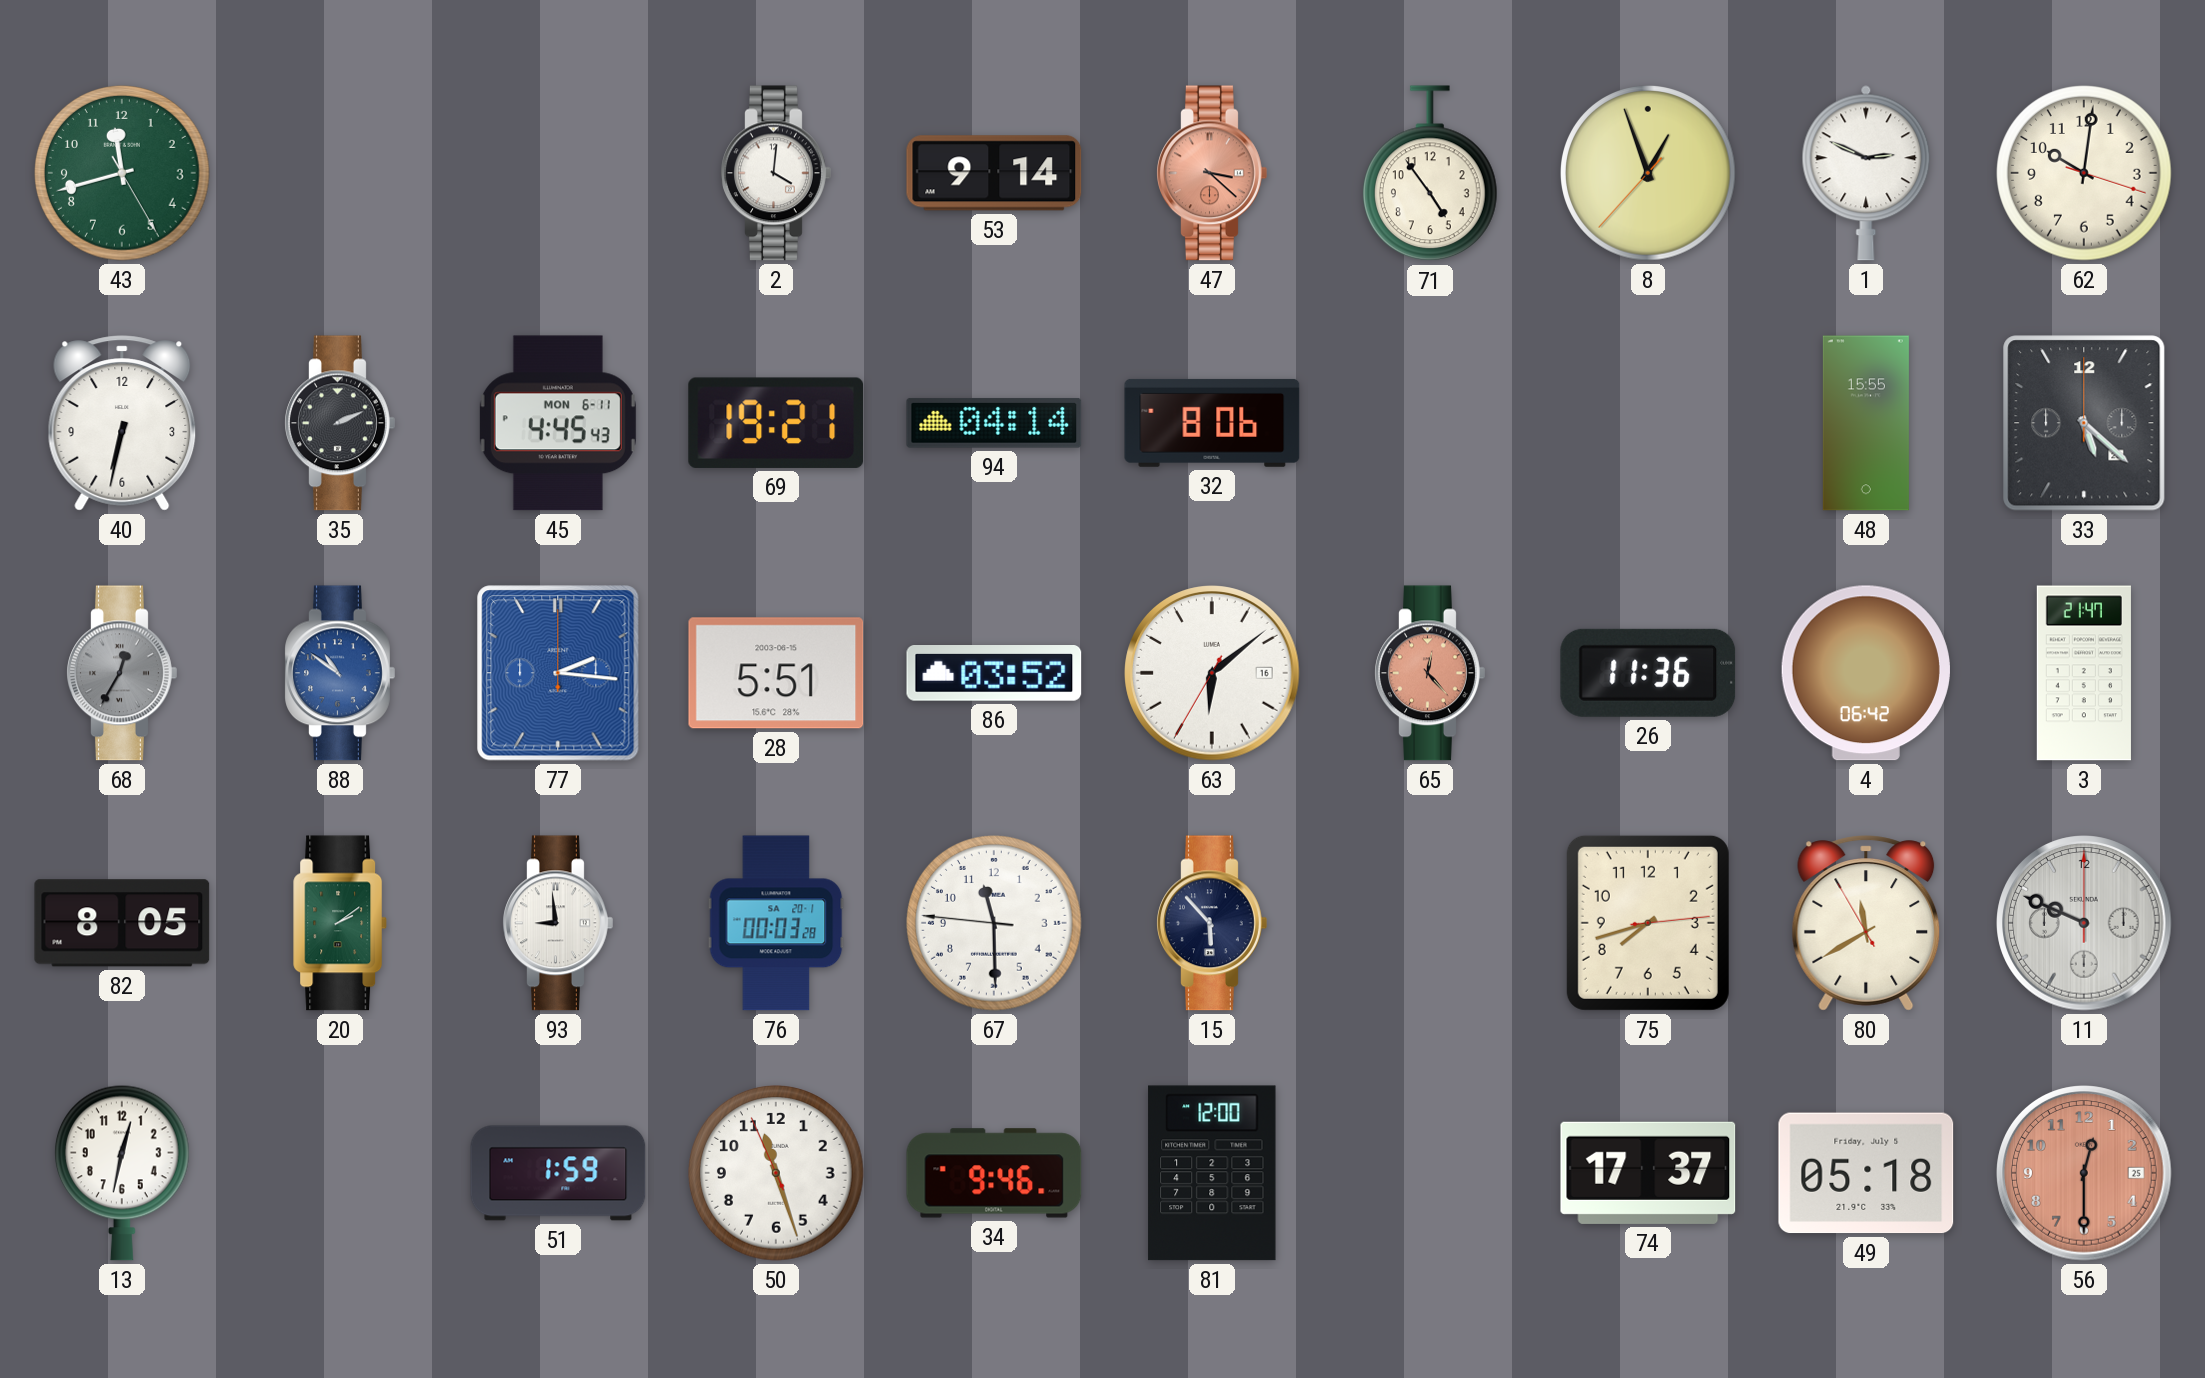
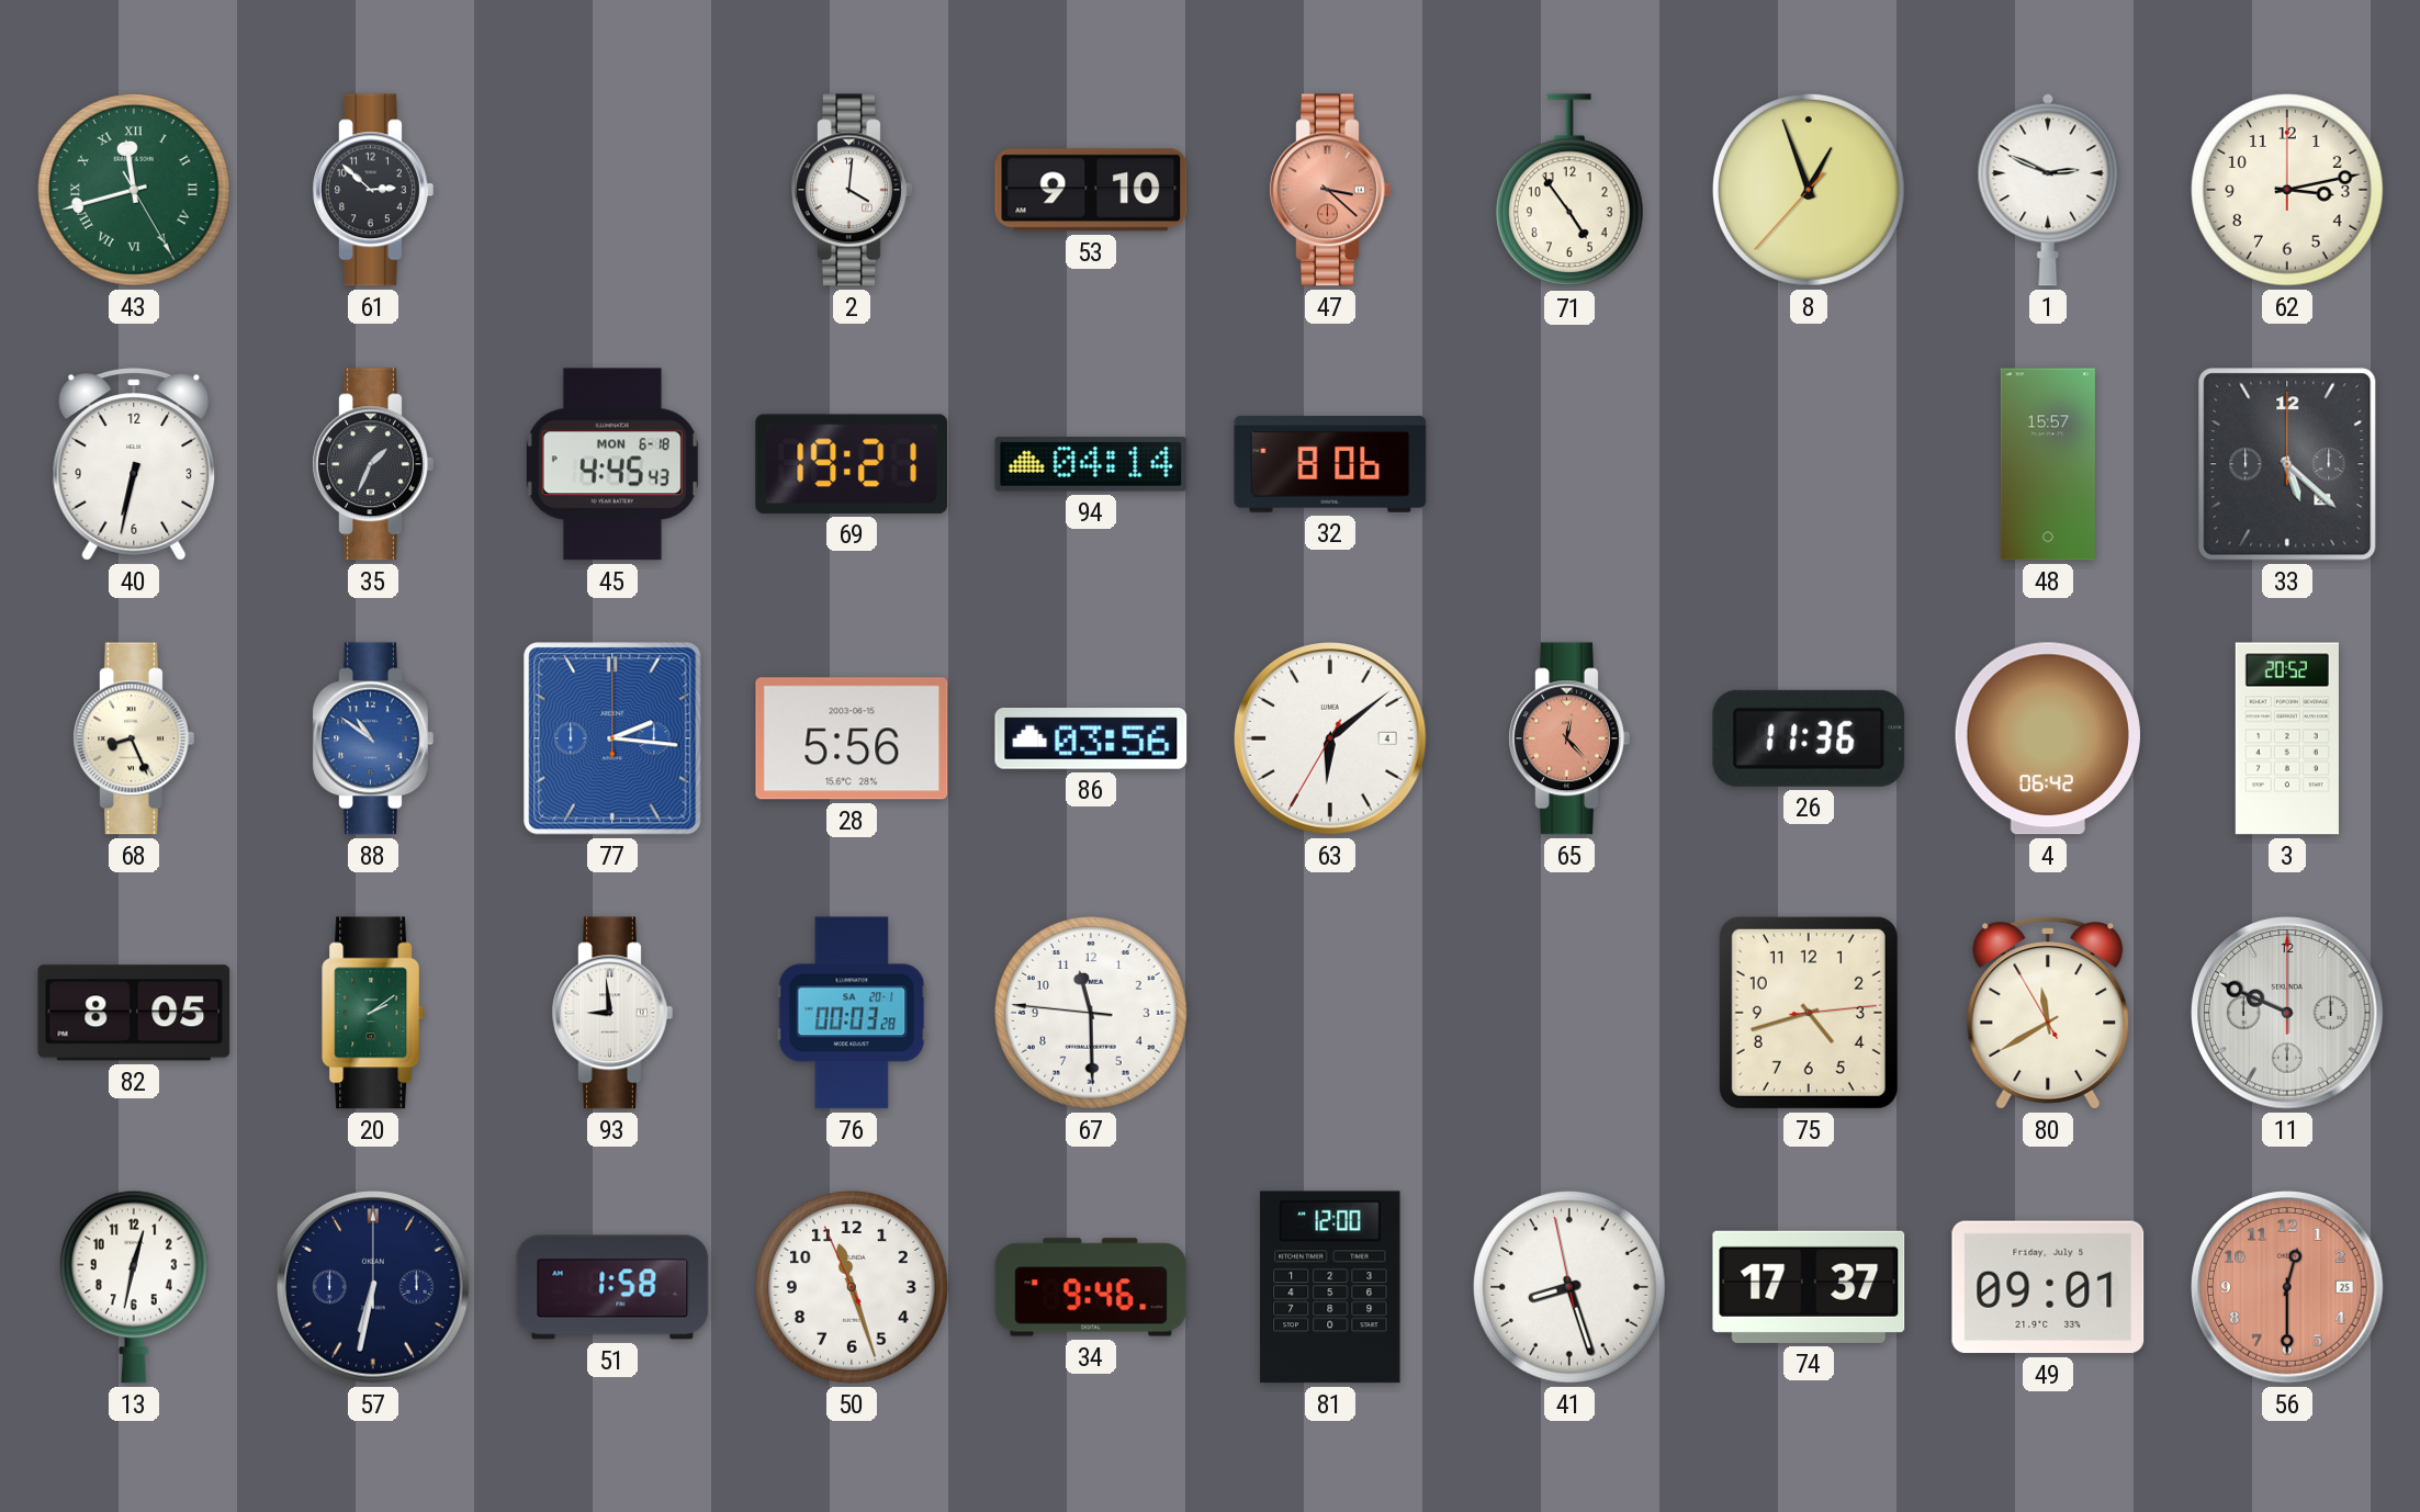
43 numerals: Arabic -> Roman (135, 191)
61: none -> 2:52 (373, 190)
53: 9:14 -> 9:10 (1091, 190)
62: 10:01 -> 3:13 (2288, 191)
35: 2:11 -> 1:34 (373, 464)
45 date: MON 6-11 -> MON 6-18 (612, 464)
48: 15:55 -> 15:57 (2048, 464)
68: 12:35 -> 8:26 (134, 738)
68 dial: grey -> cream (134, 738)
28: 5:51 -> 5:56 (852, 738)
86: 03:52 -> 03:56 (1091, 740)
63 date: 16 -> 4 (1330, 738)
3: 21:47 -> 20:52 (2287, 738)
15: 5:53 -> none (1212, 923)
75: 7:42 -> 4:42 (1809, 1013)
57: none -> 6:32 (373, 1287)
51: 1:59 -> 1:58 (612, 1287)
41: none -> 8:26 (1571, 1288)
49: 05:18 -> 09:01 (2048, 1287)
